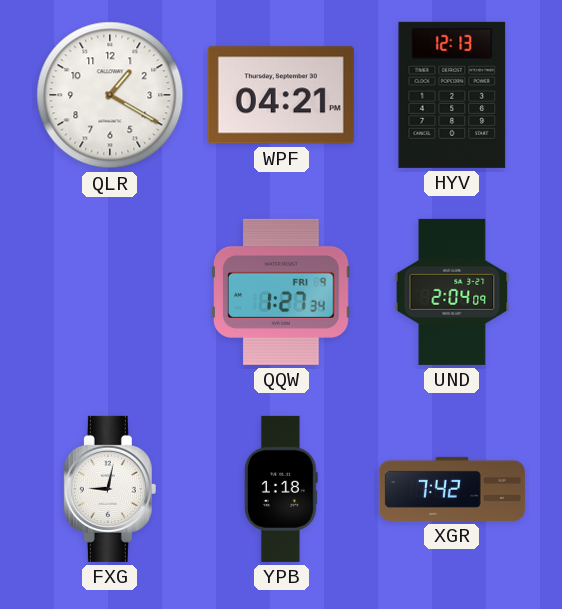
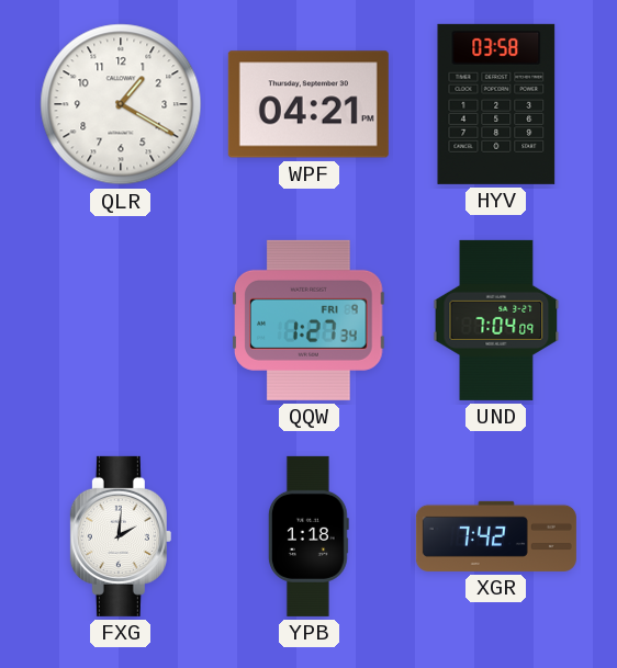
HYV: 12:13 -> 03:58 (496, 104)
UND: 2:04 -> 7:04 (496, 320)
FXG: 9:02 -> 2:01 (121, 536)
